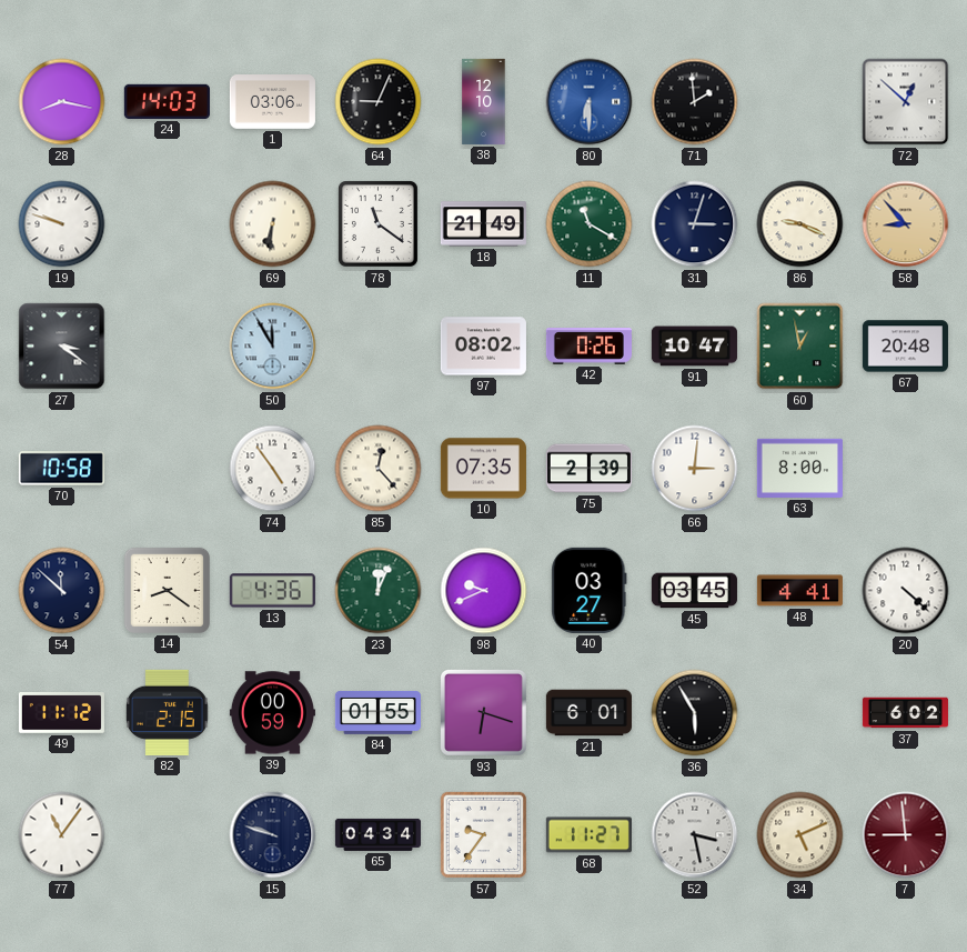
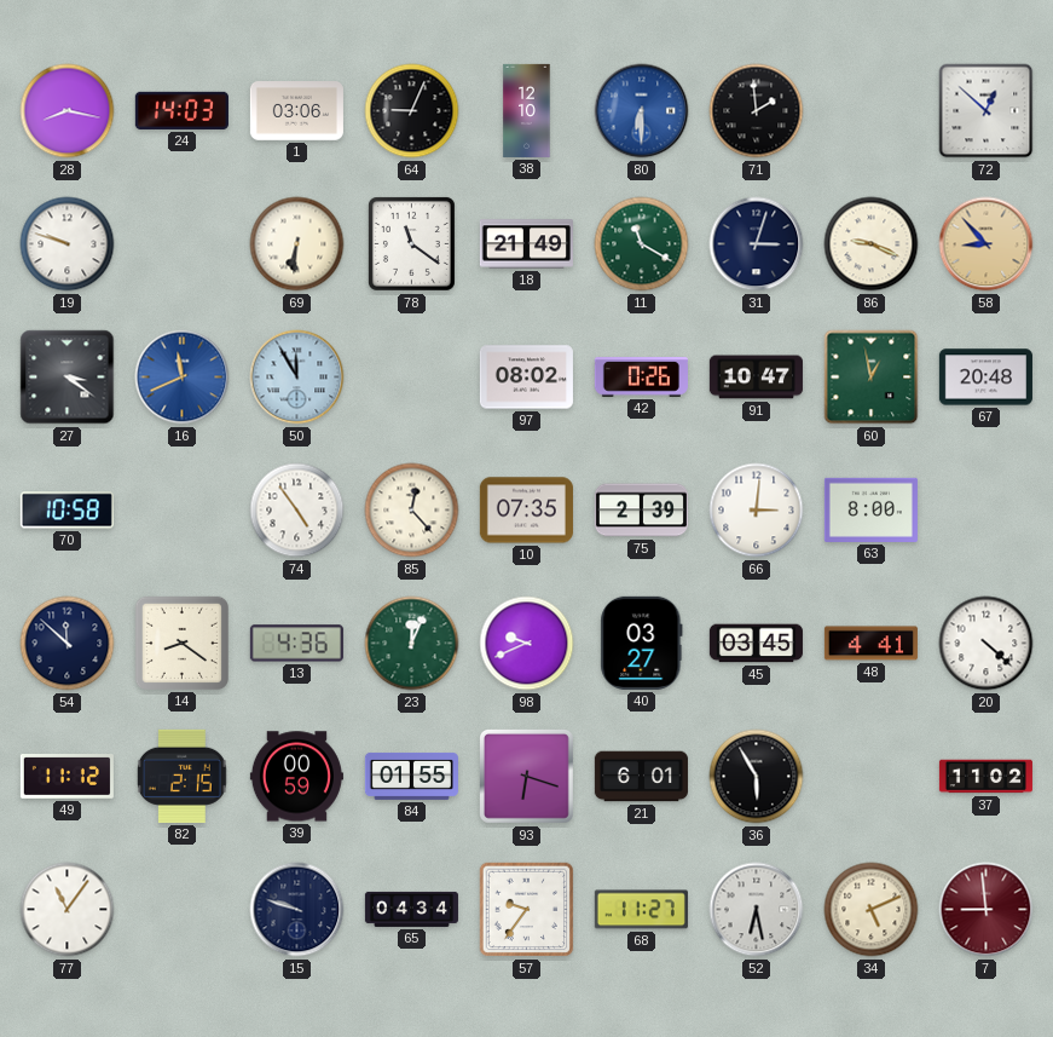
16: none -> 11:41 (183, 378)
37: 6:02 -> 11:02 (985, 777)
52: 3:28 -> 6:28 (757, 910)
